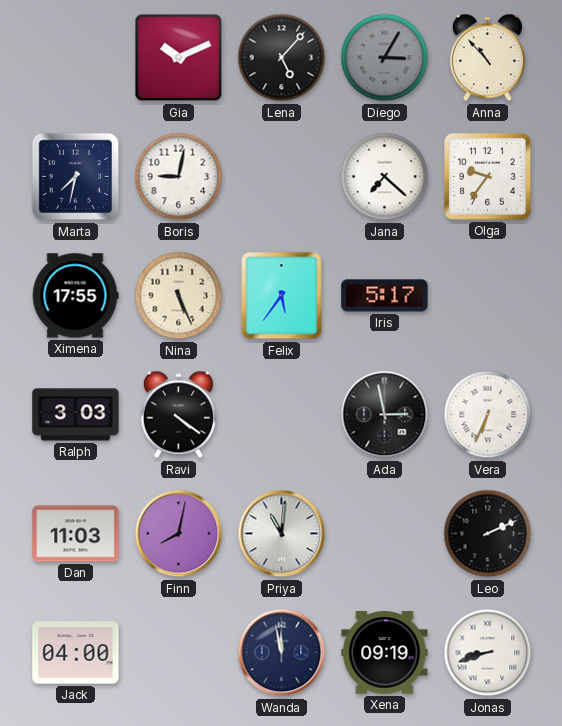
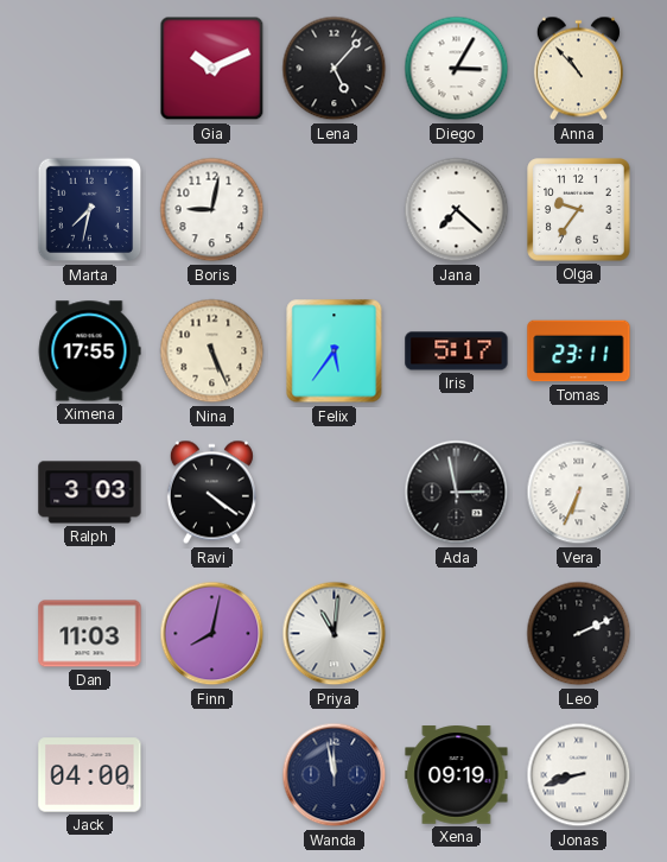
Diego dial: grey -> white (457, 69)
Tomas: none -> 23:11 (579, 351)
